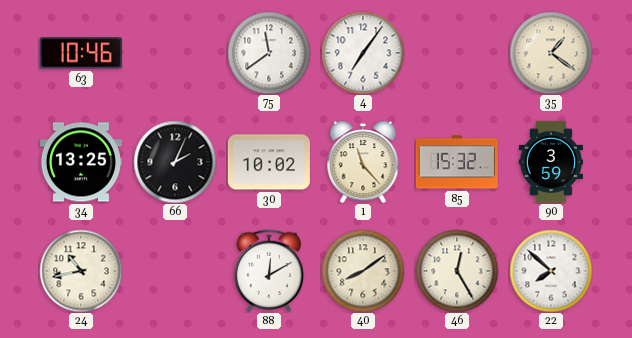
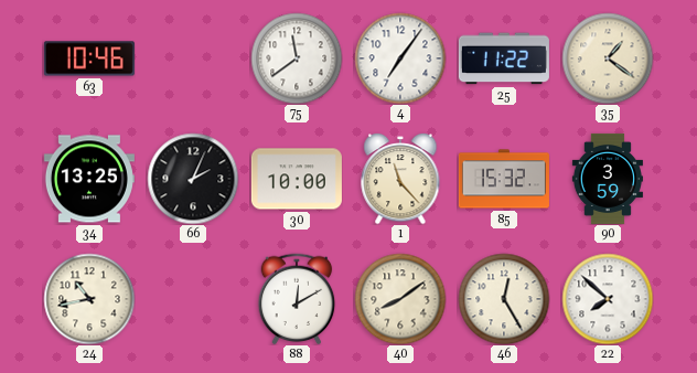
25: none -> 11:22 (504, 58)
30: 10:02 -> 10:00 (297, 179)
